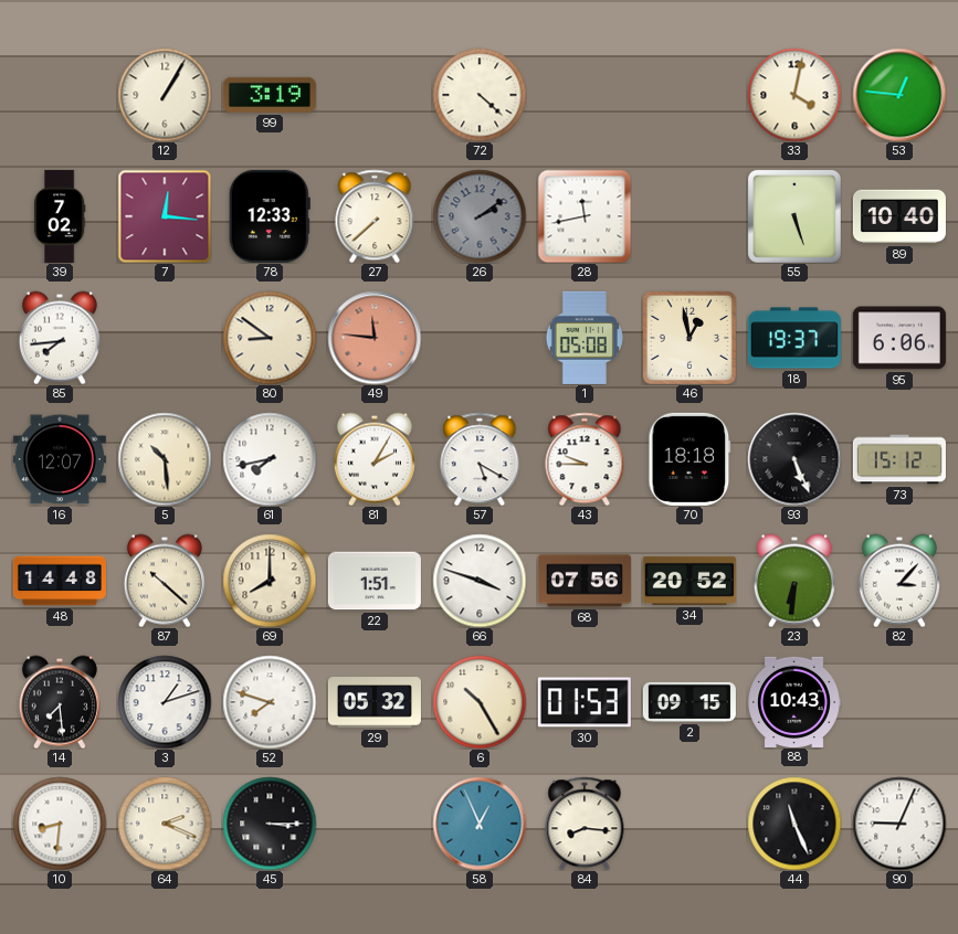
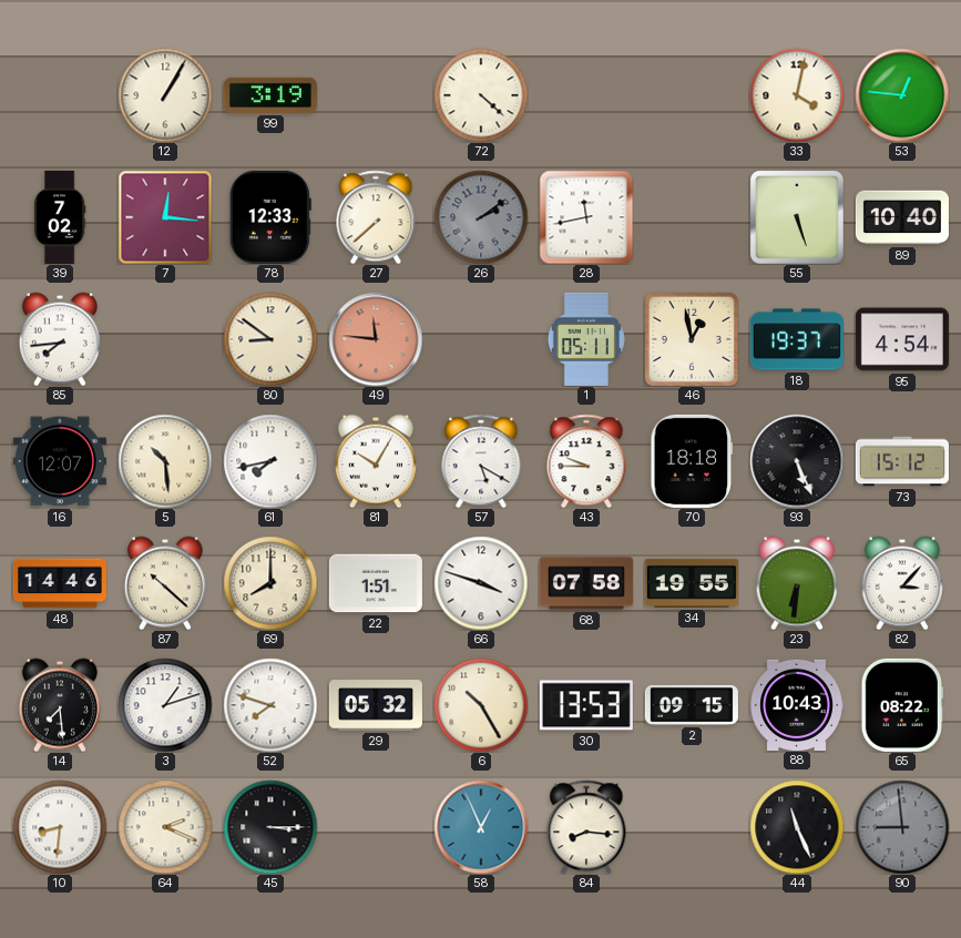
1: 05:08 -> 05:11 (586, 339)
95: 6:06 -> 4:54 (902, 339)
81: 2:05 -> 10:05 (376, 461)
48: 14:48 -> 14:46 (60, 583)
68: 07:56 -> 07:58 (586, 583)
34: 20:52 -> 19:55 (692, 583)
30: 01:53 -> 13:53 (586, 705)
65: none -> 08:22 (902, 705)
90: 9:04 -> 8:59 (902, 827)
90 dial: white -> grey (902, 827)
